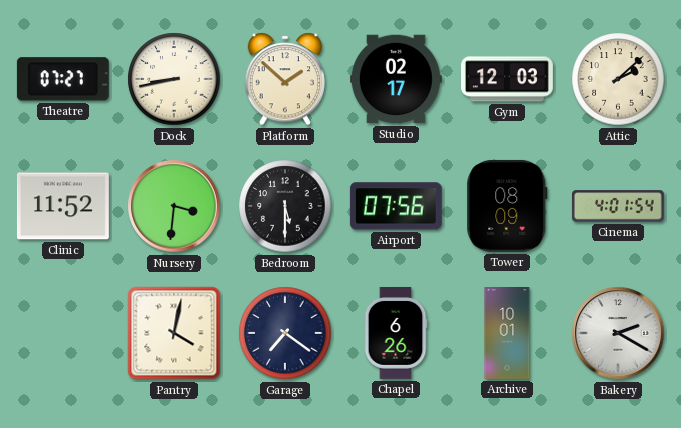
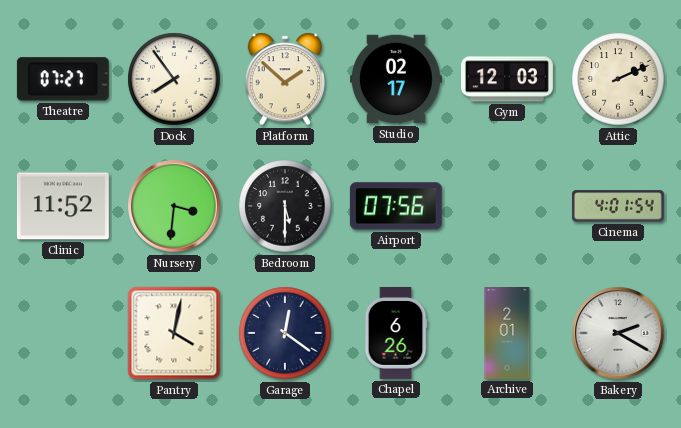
Dock: 8:43 -> 7:54 (174, 79)
Attic: 2:08 -> 2:11 (618, 79)
Tower: 08:09 -> none (507, 206)
Garage: 7:21 -> 12:21 (285, 333)
Archive: 10:01 -> 2:01 (507, 334)
